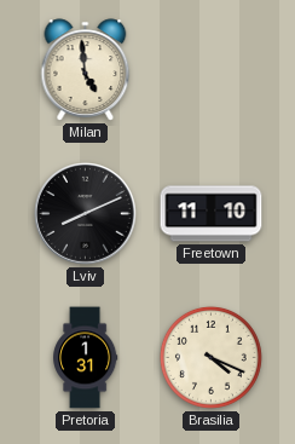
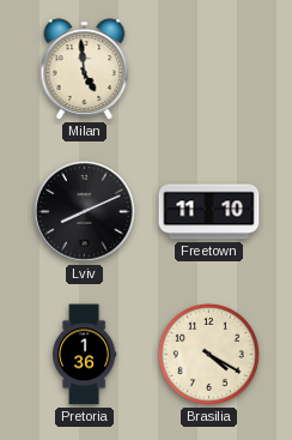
Pretoria: 1:31 -> 1:36 (85, 355)
Brasilia: 4:19 -> 4:20 (208, 354)
